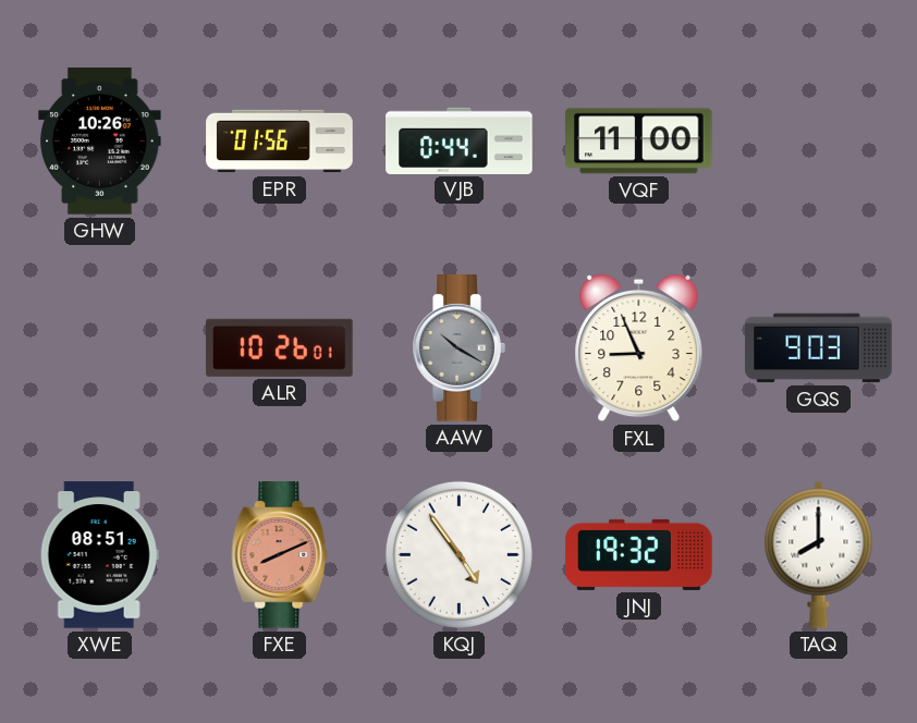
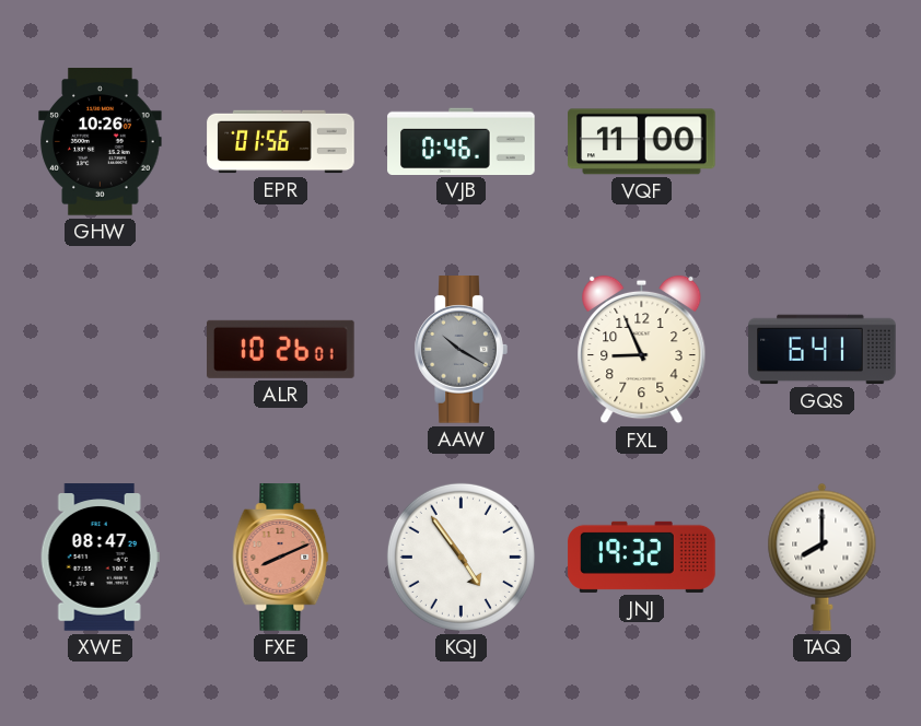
VJB: 0:44 -> 0:46 (462, 141)
GQS: 9:03 -> 6:41 (823, 350)
XWE: 08:51 -> 08:47 (100, 558)
